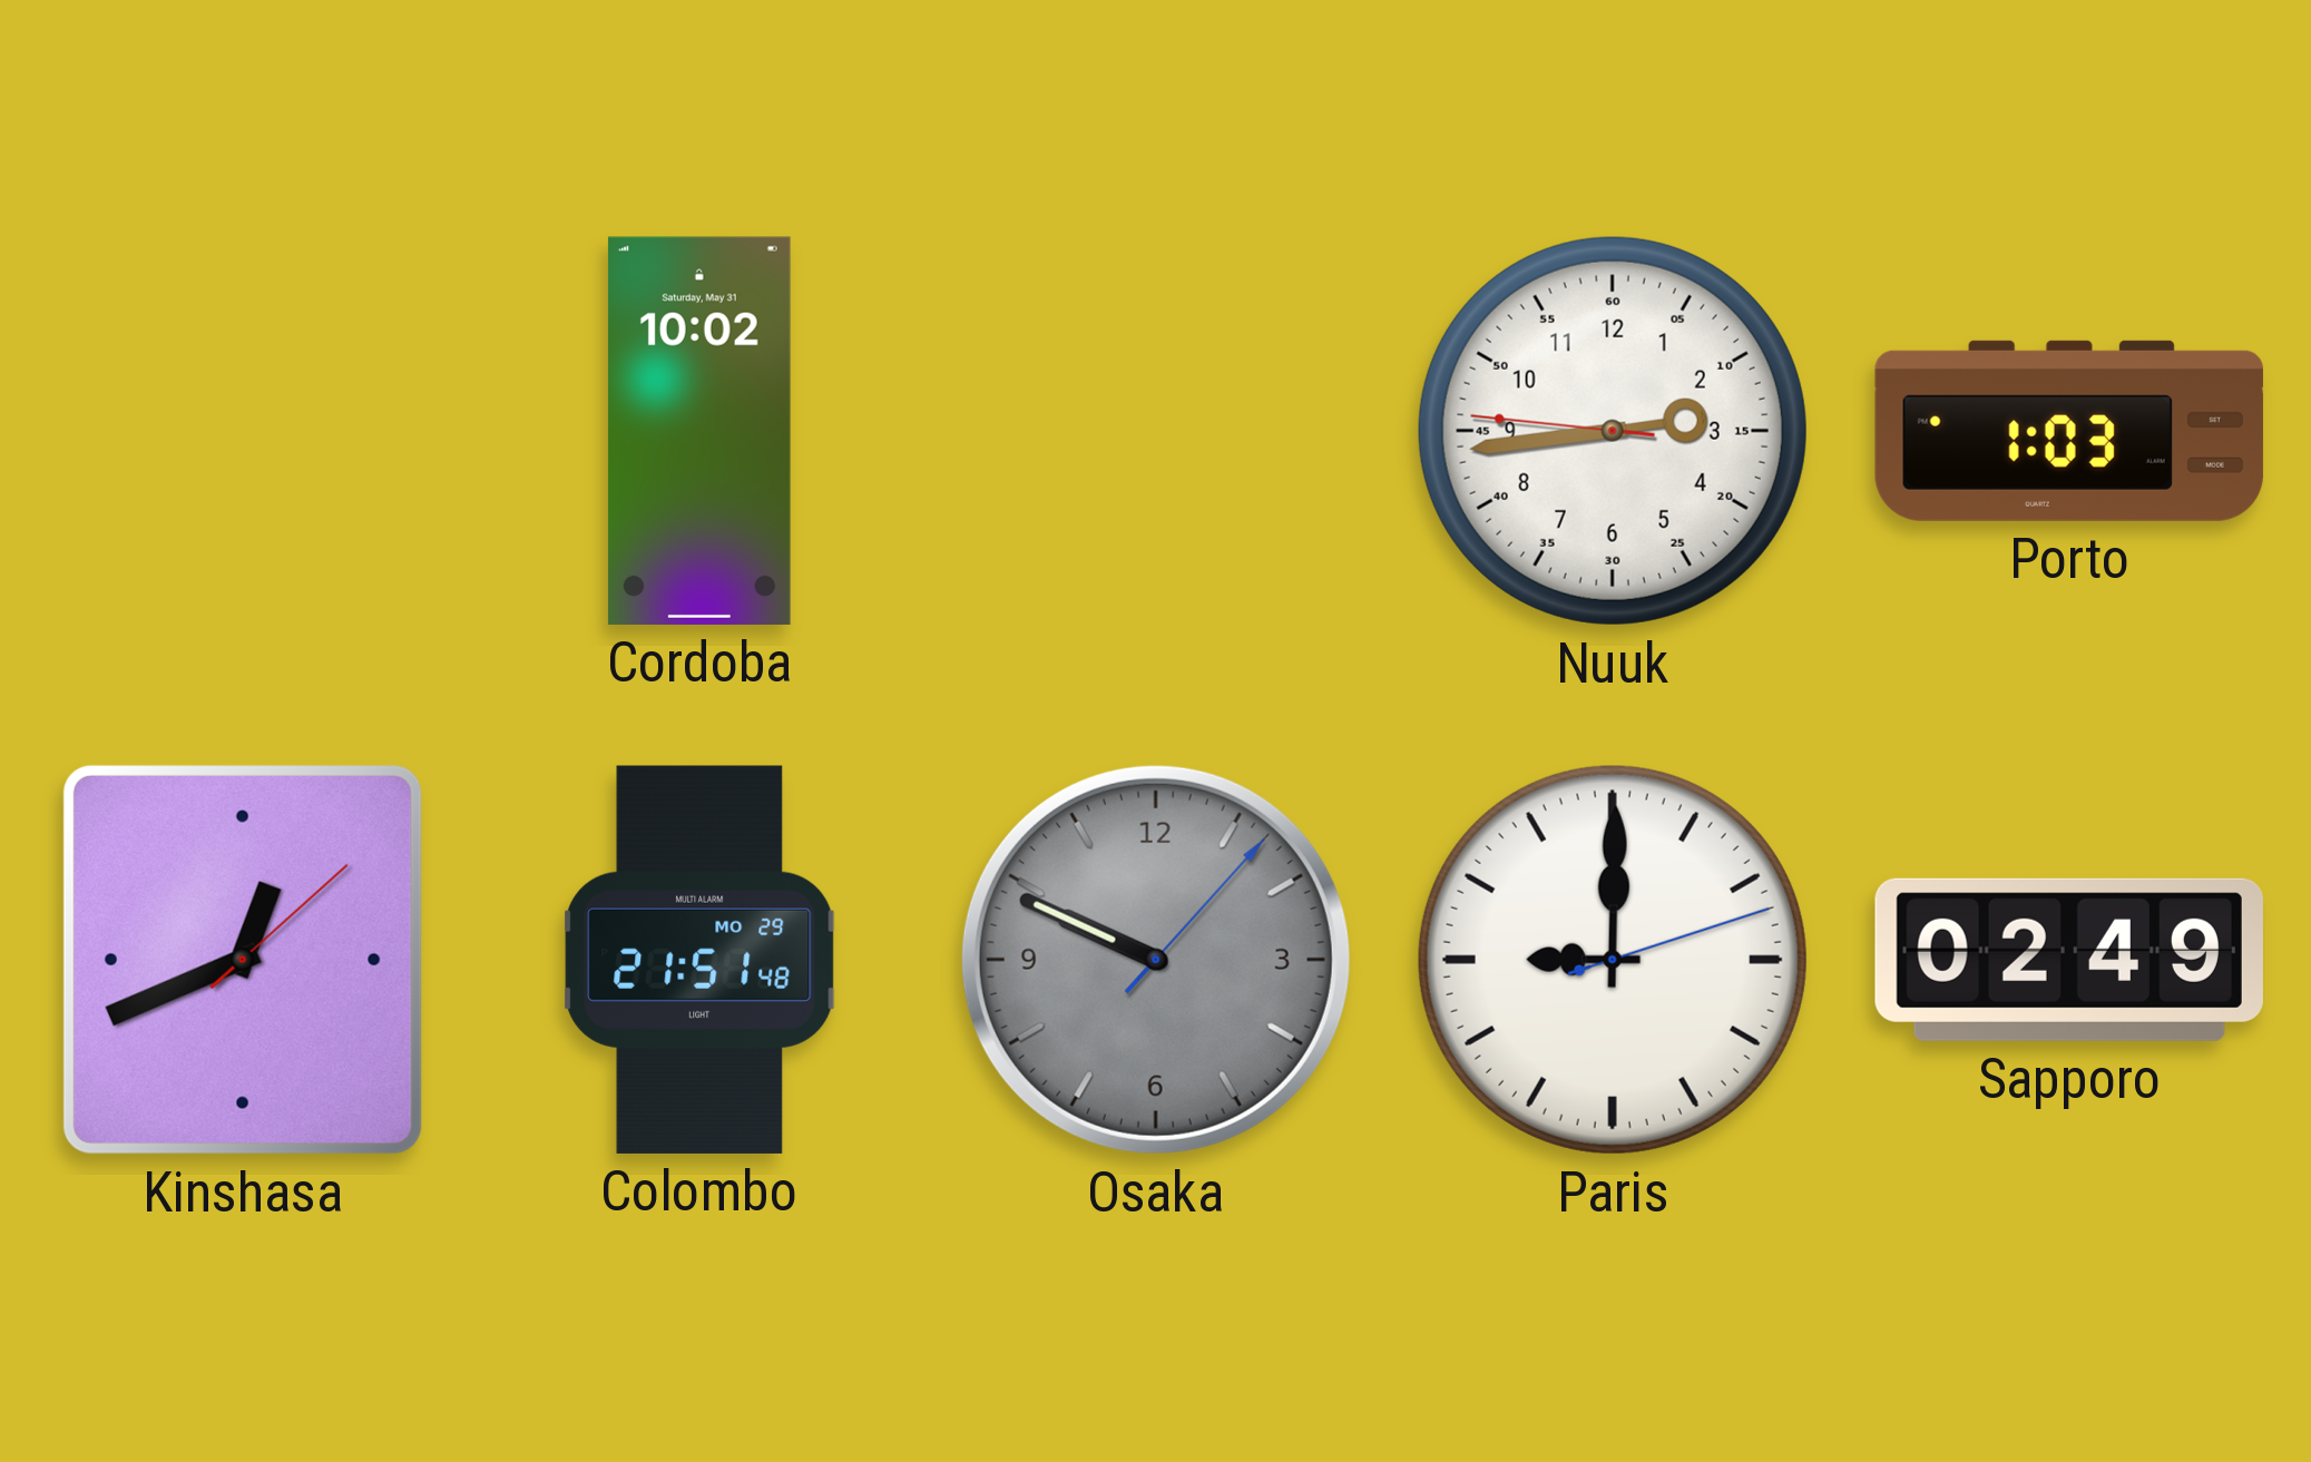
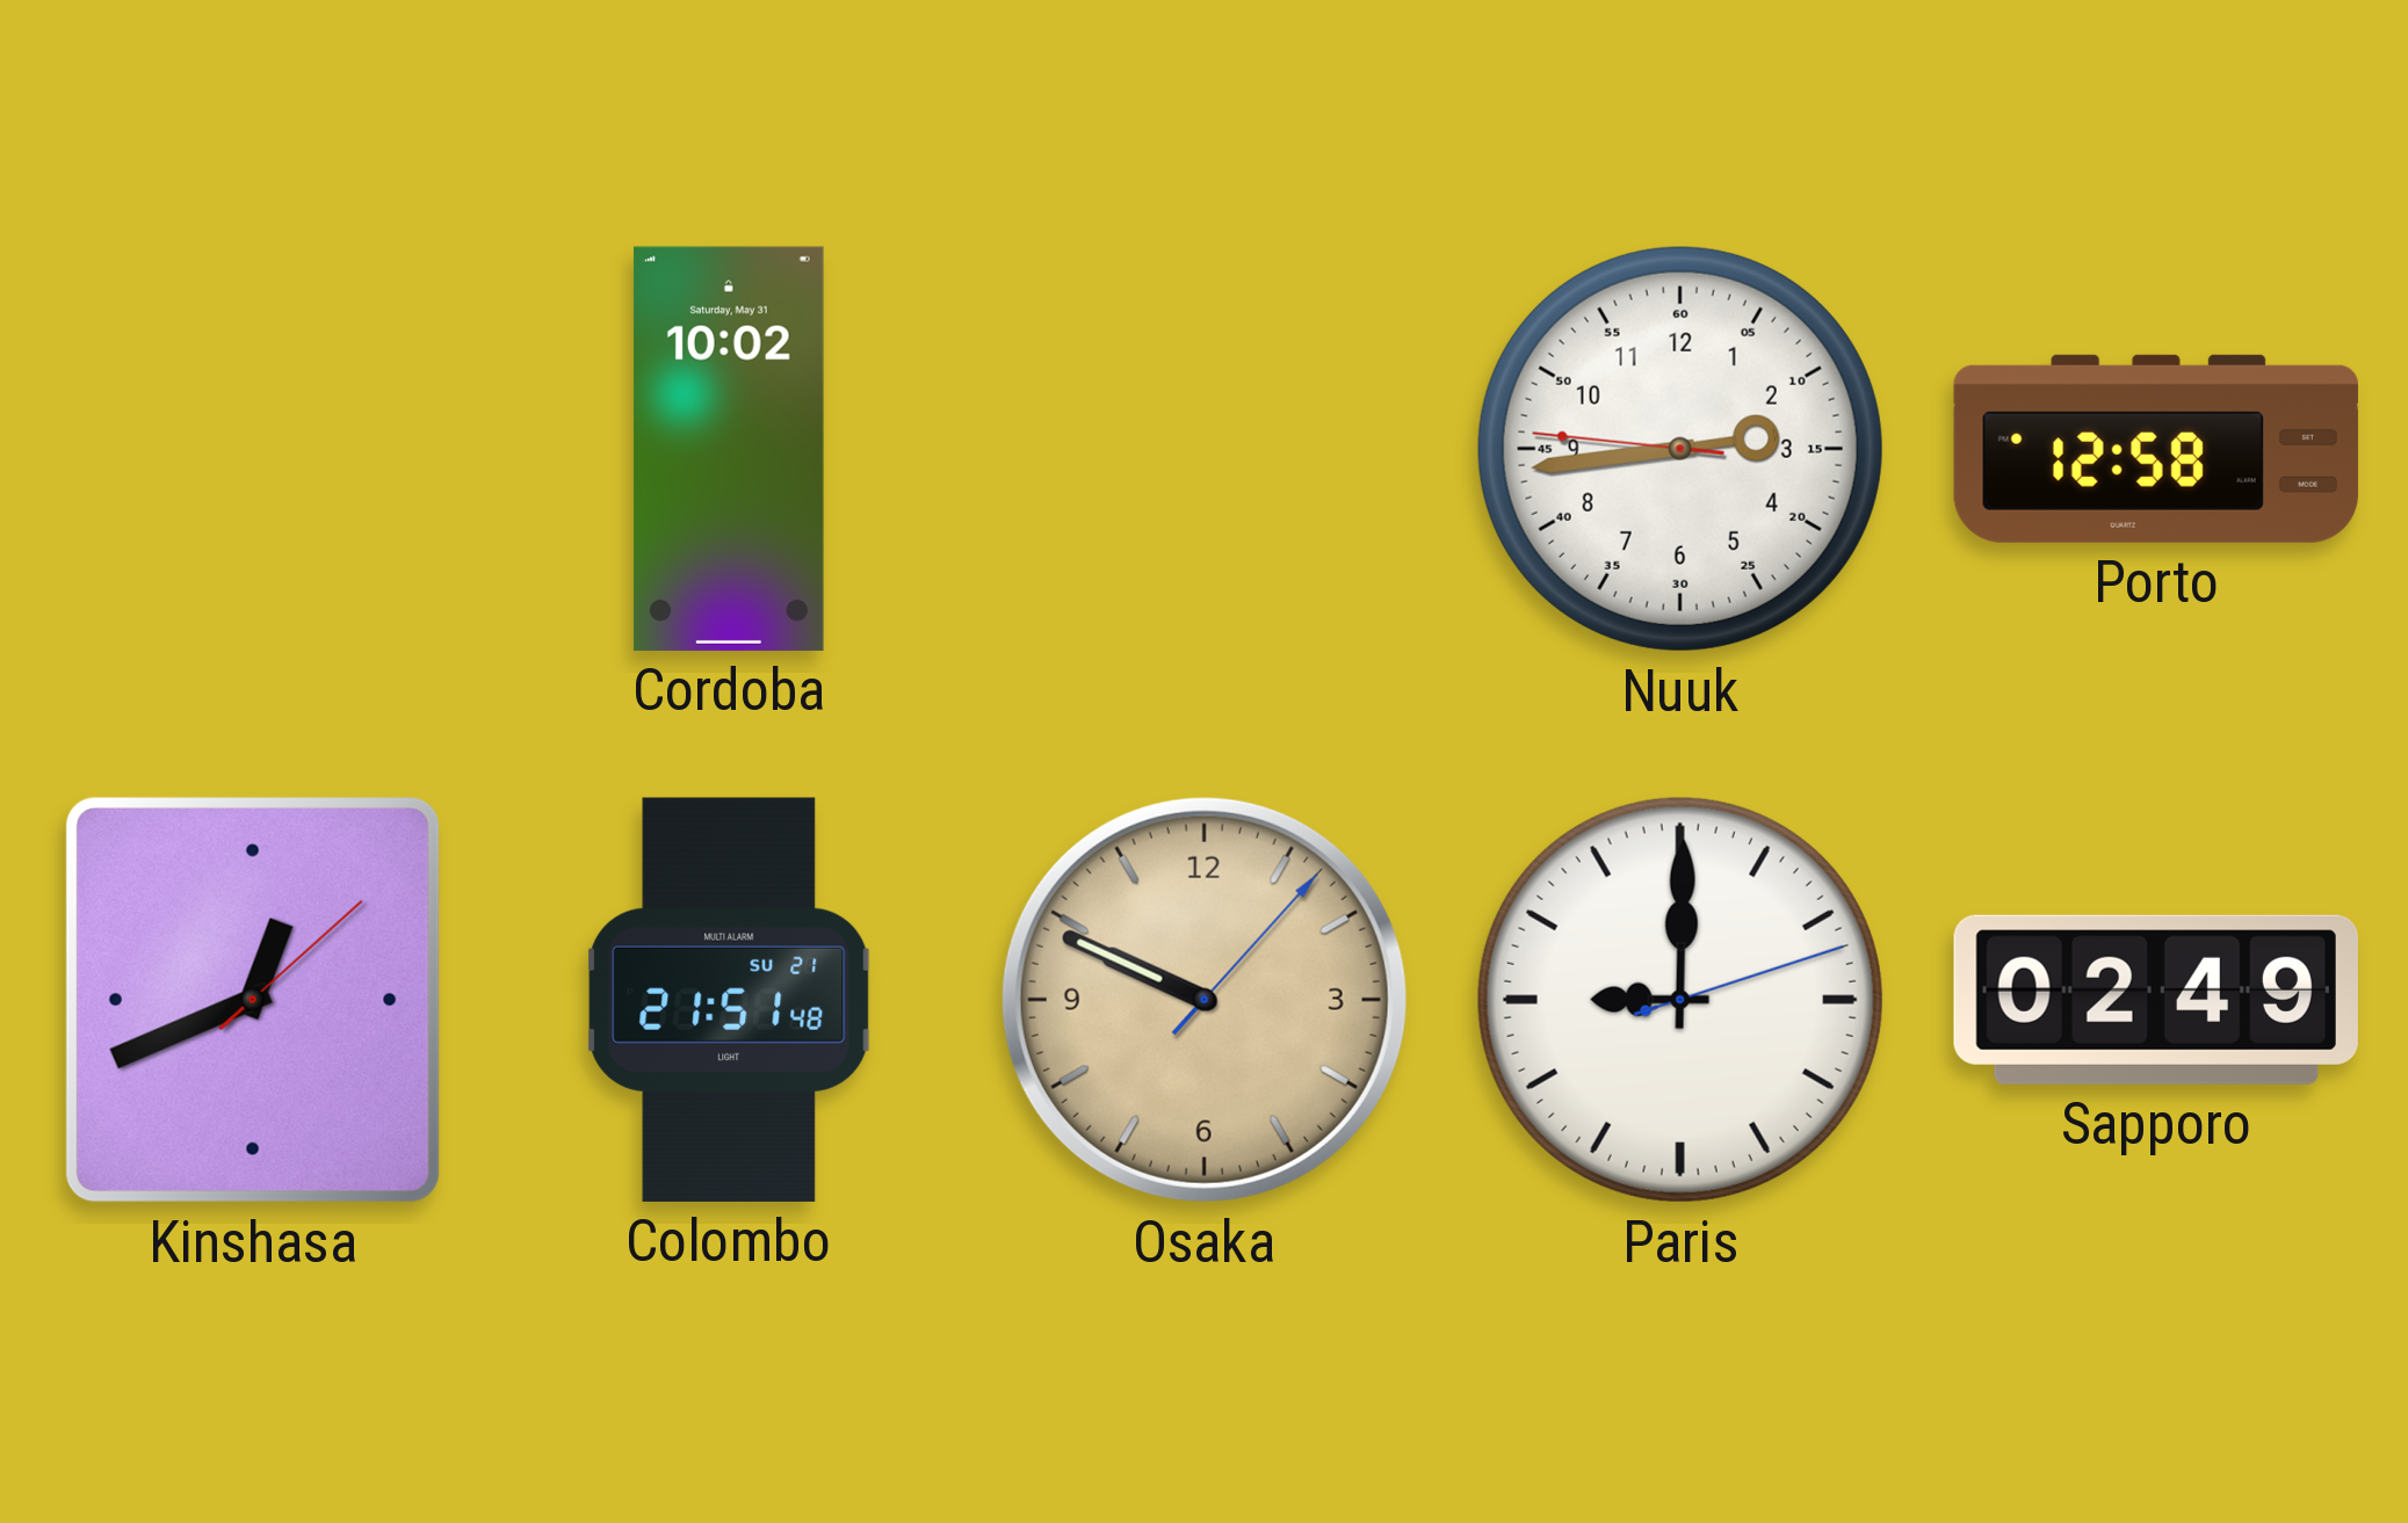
Porto: 1:03 -> 12:58 (2156, 449)
Colombo date: MO 29 -> SU 21 (729, 1000)
Osaka dial: grey -> champagne (1205, 1000)
